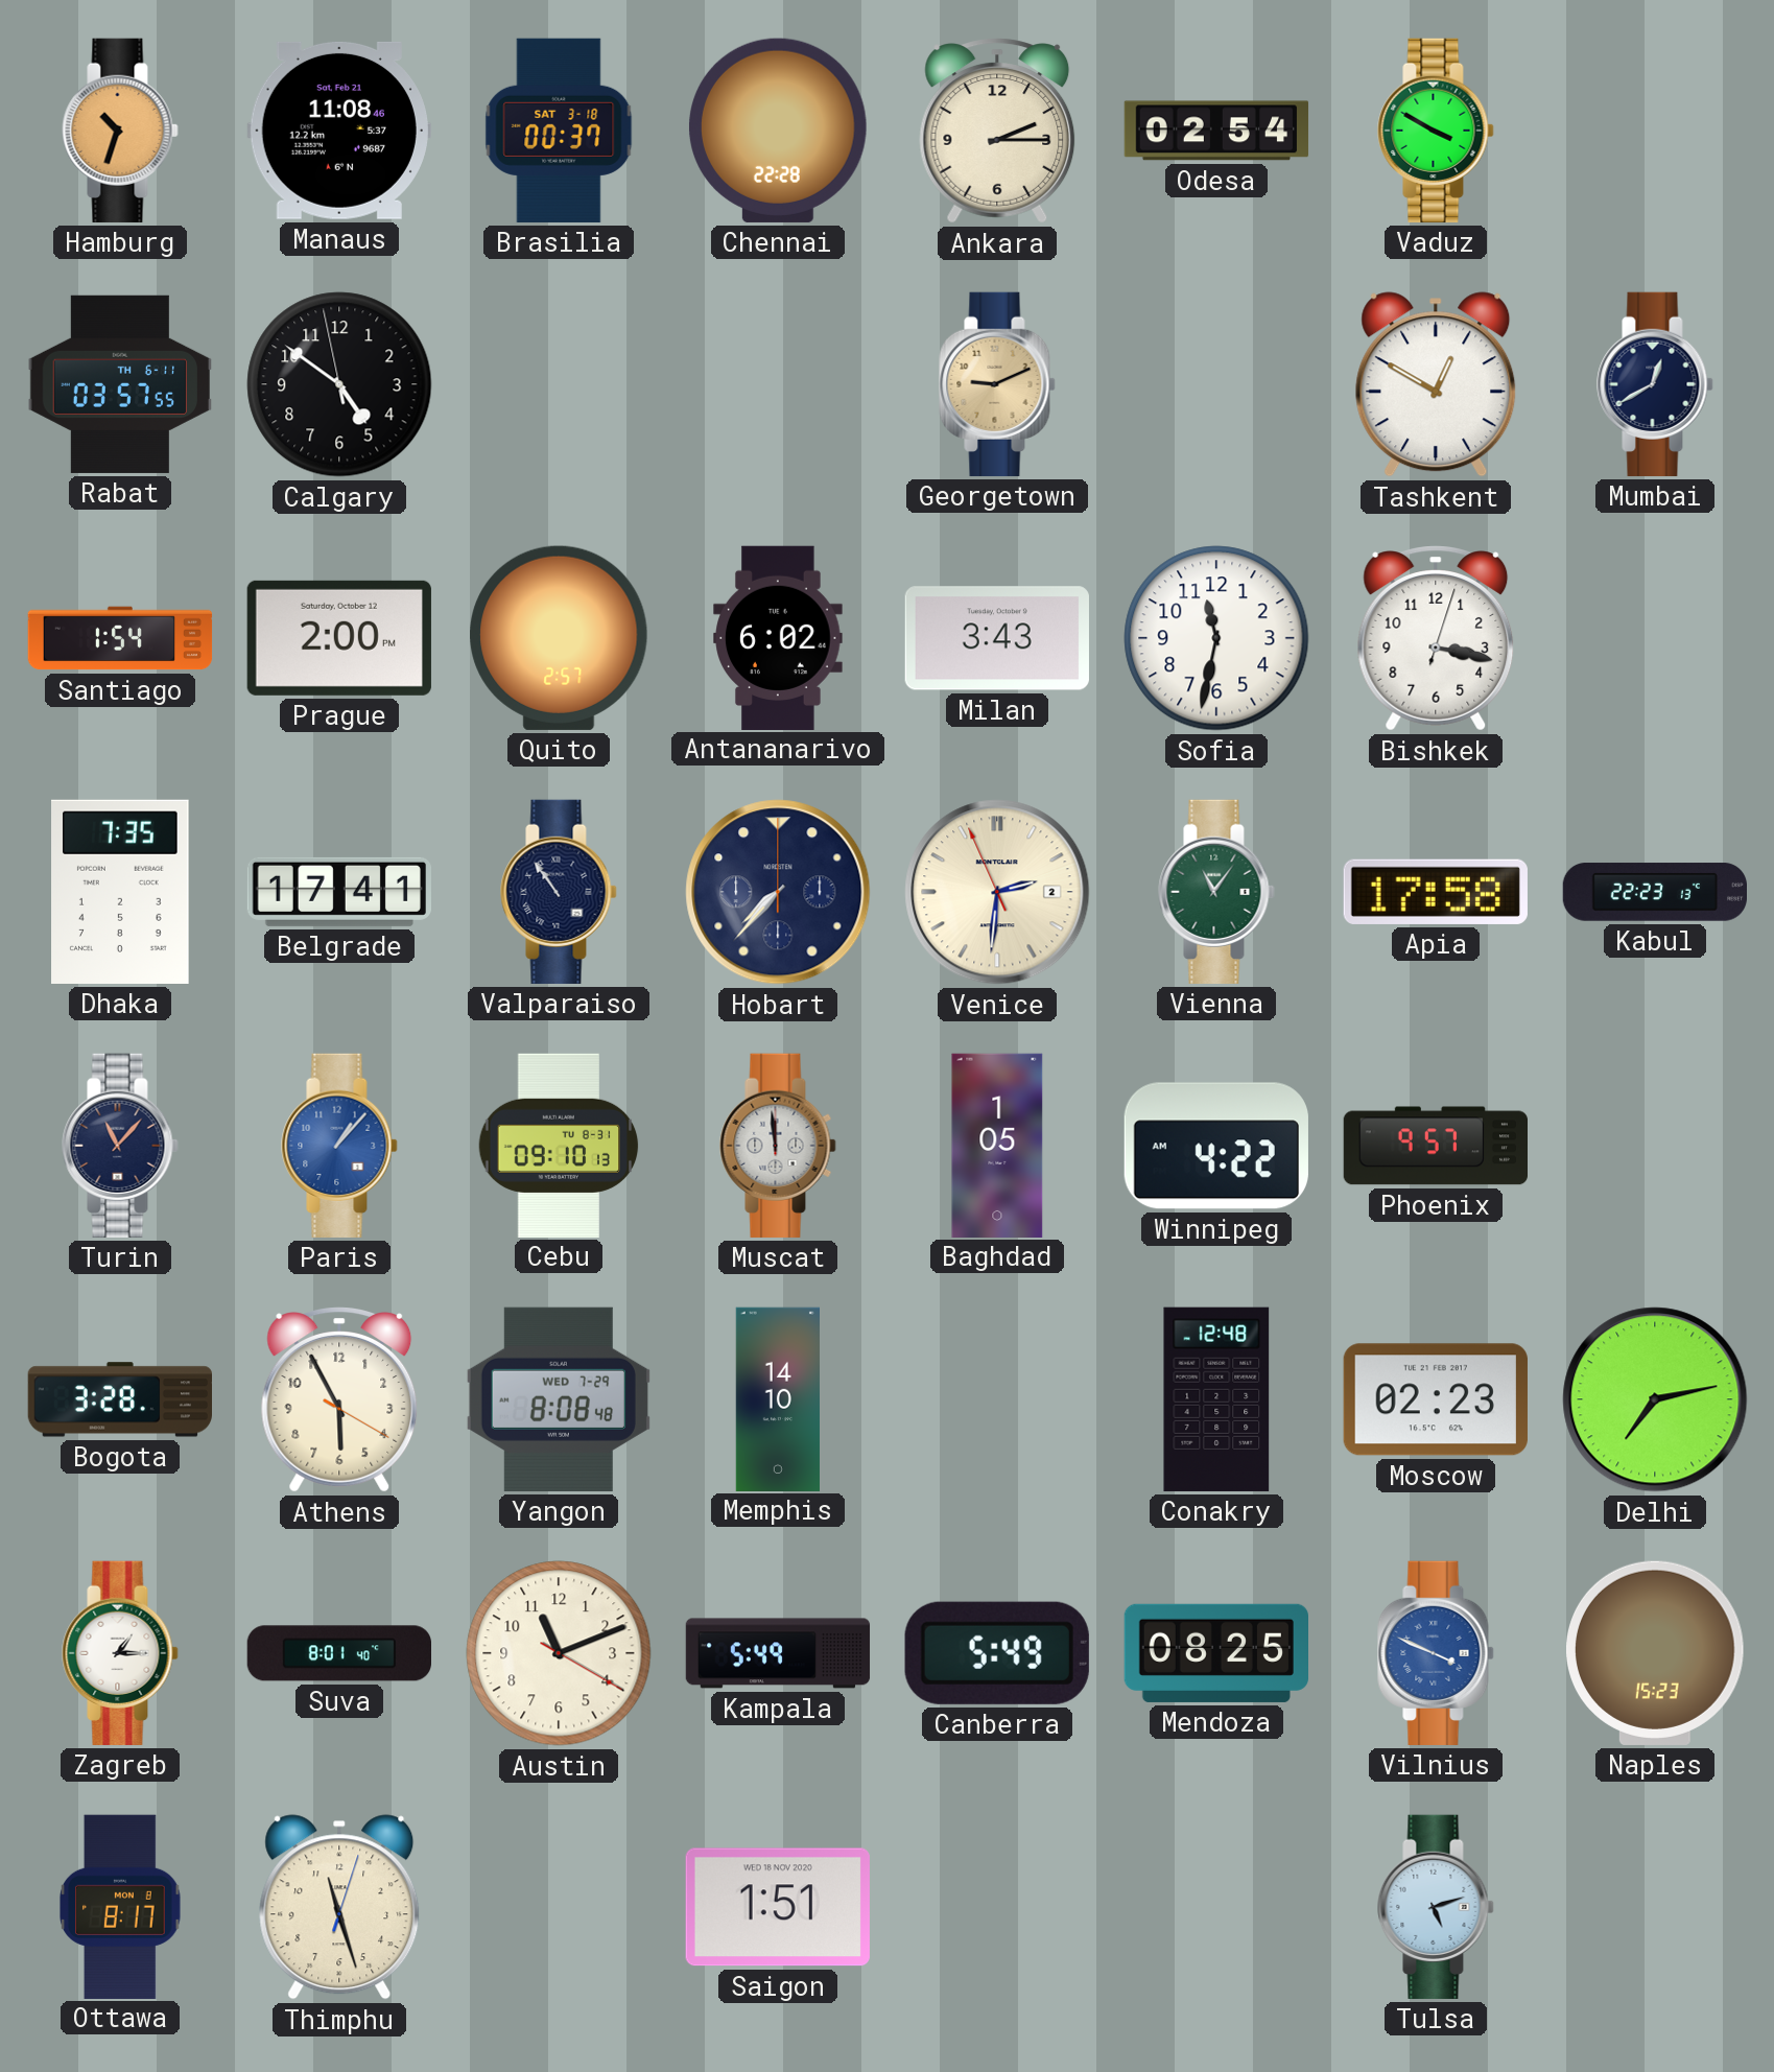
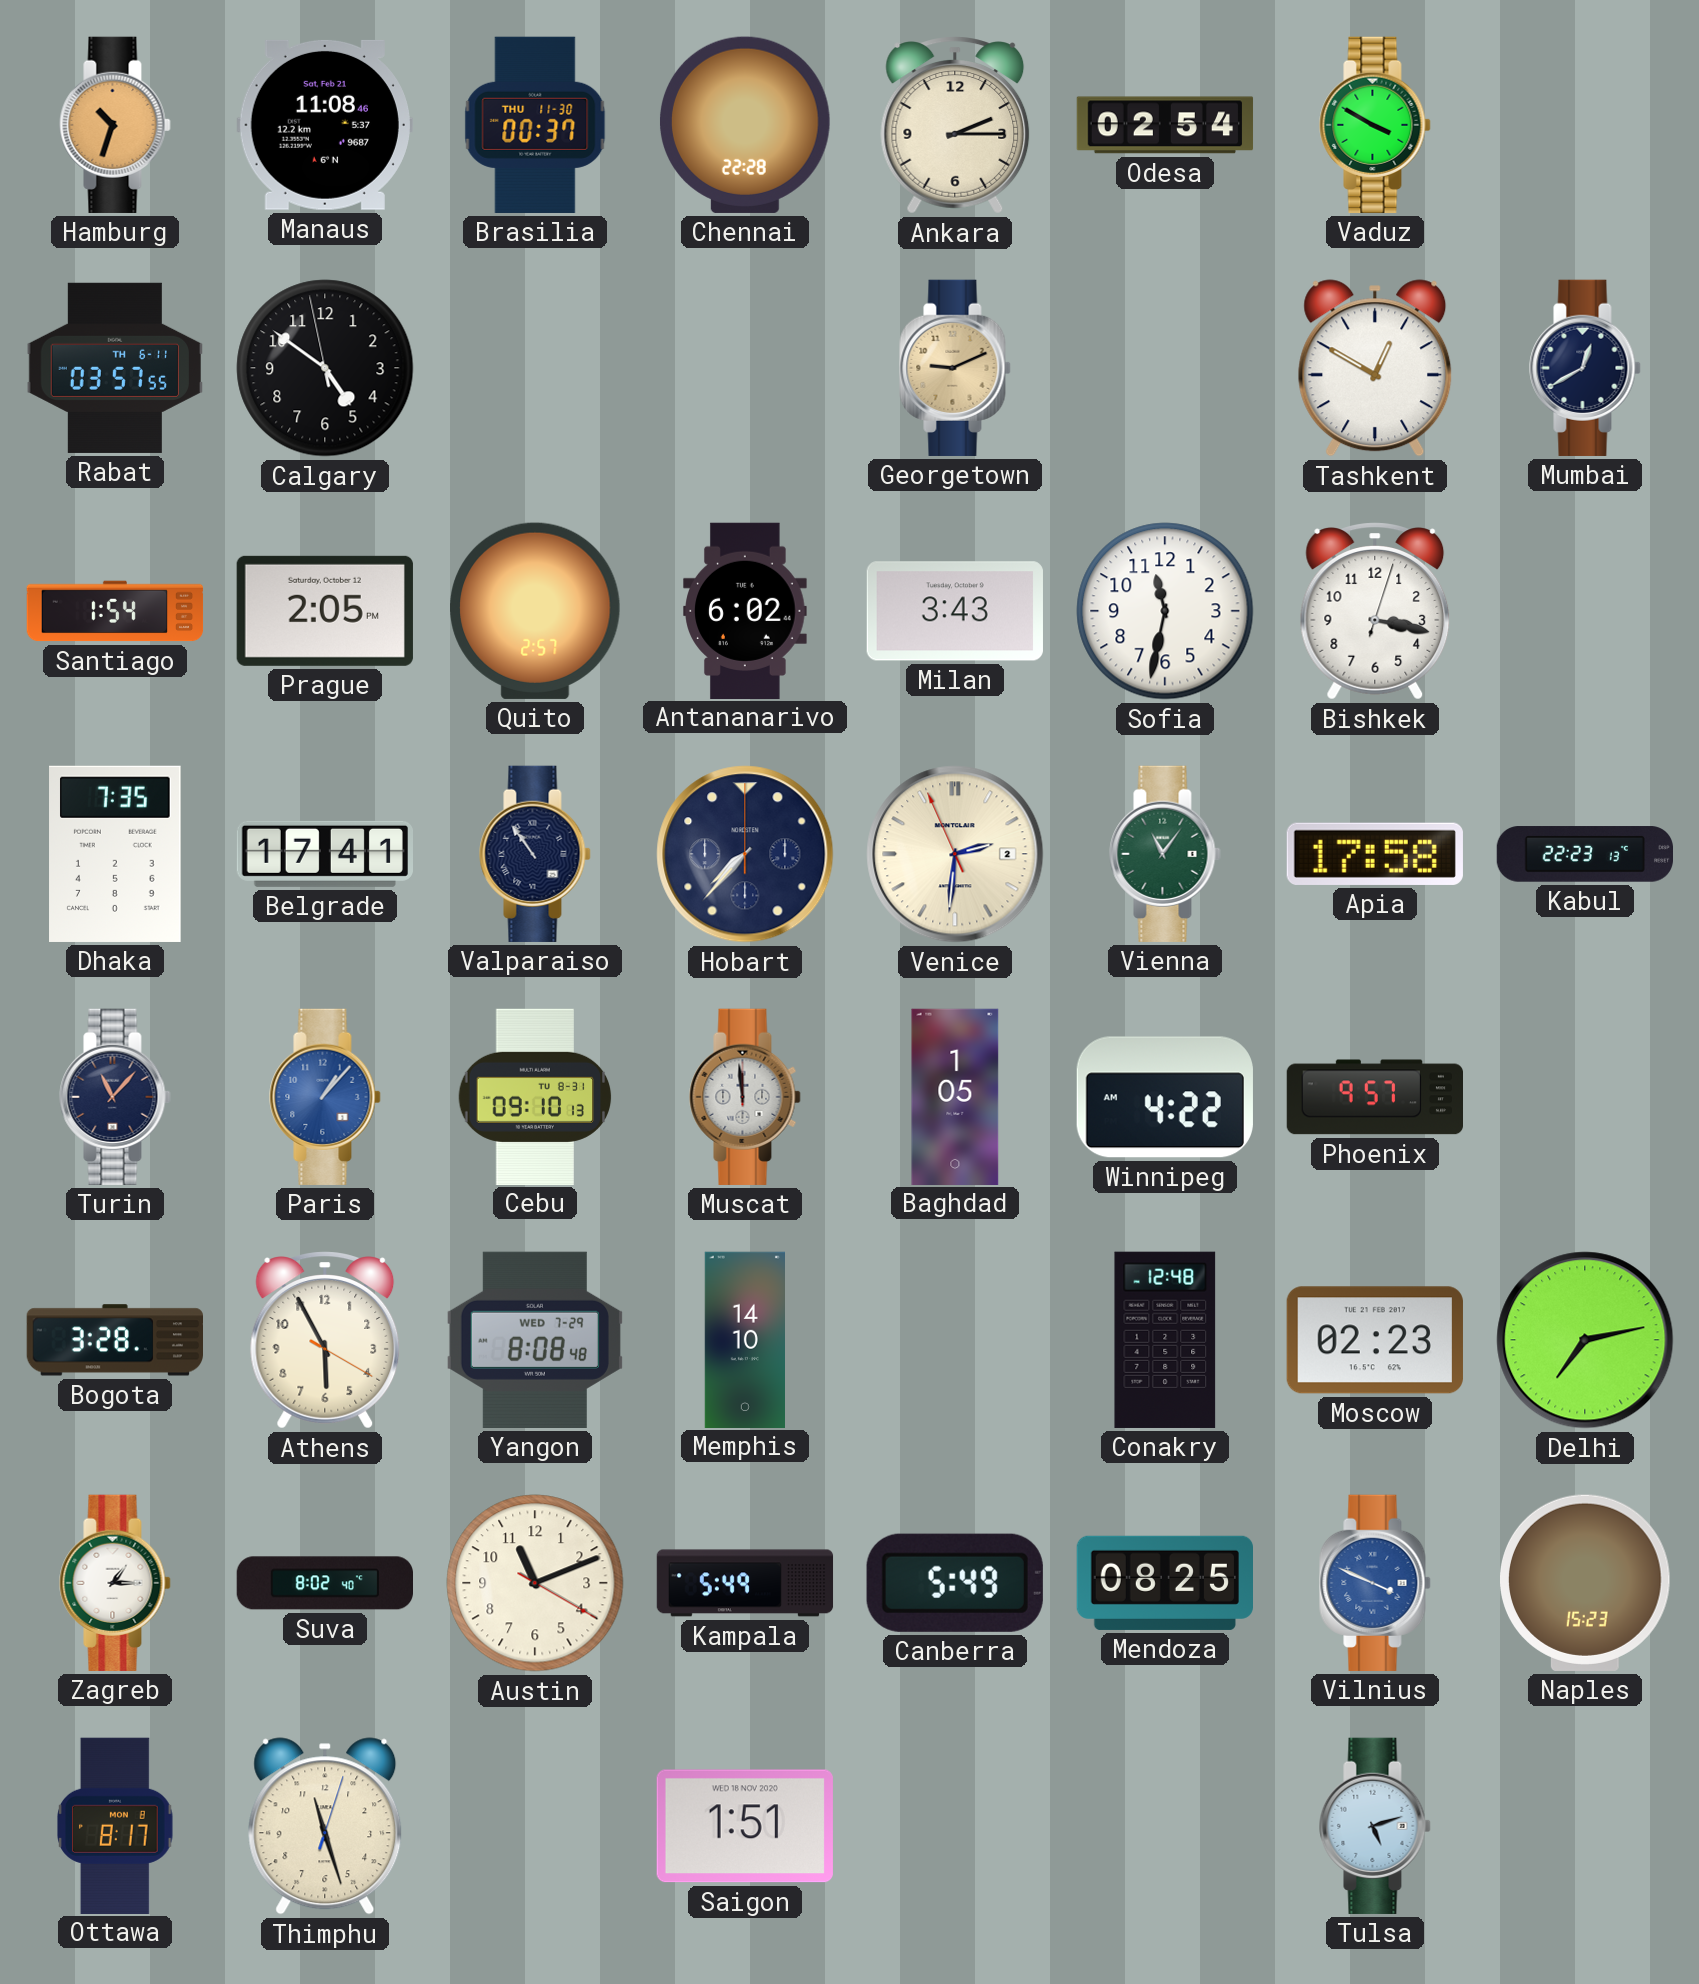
Brasilia date: SAT 3-18 -> THU 11-30 (535, 125)
Prague: 2:00 -> 2:05 (325, 611)
Suva: 8:01 -> 8:02 (324, 1583)
